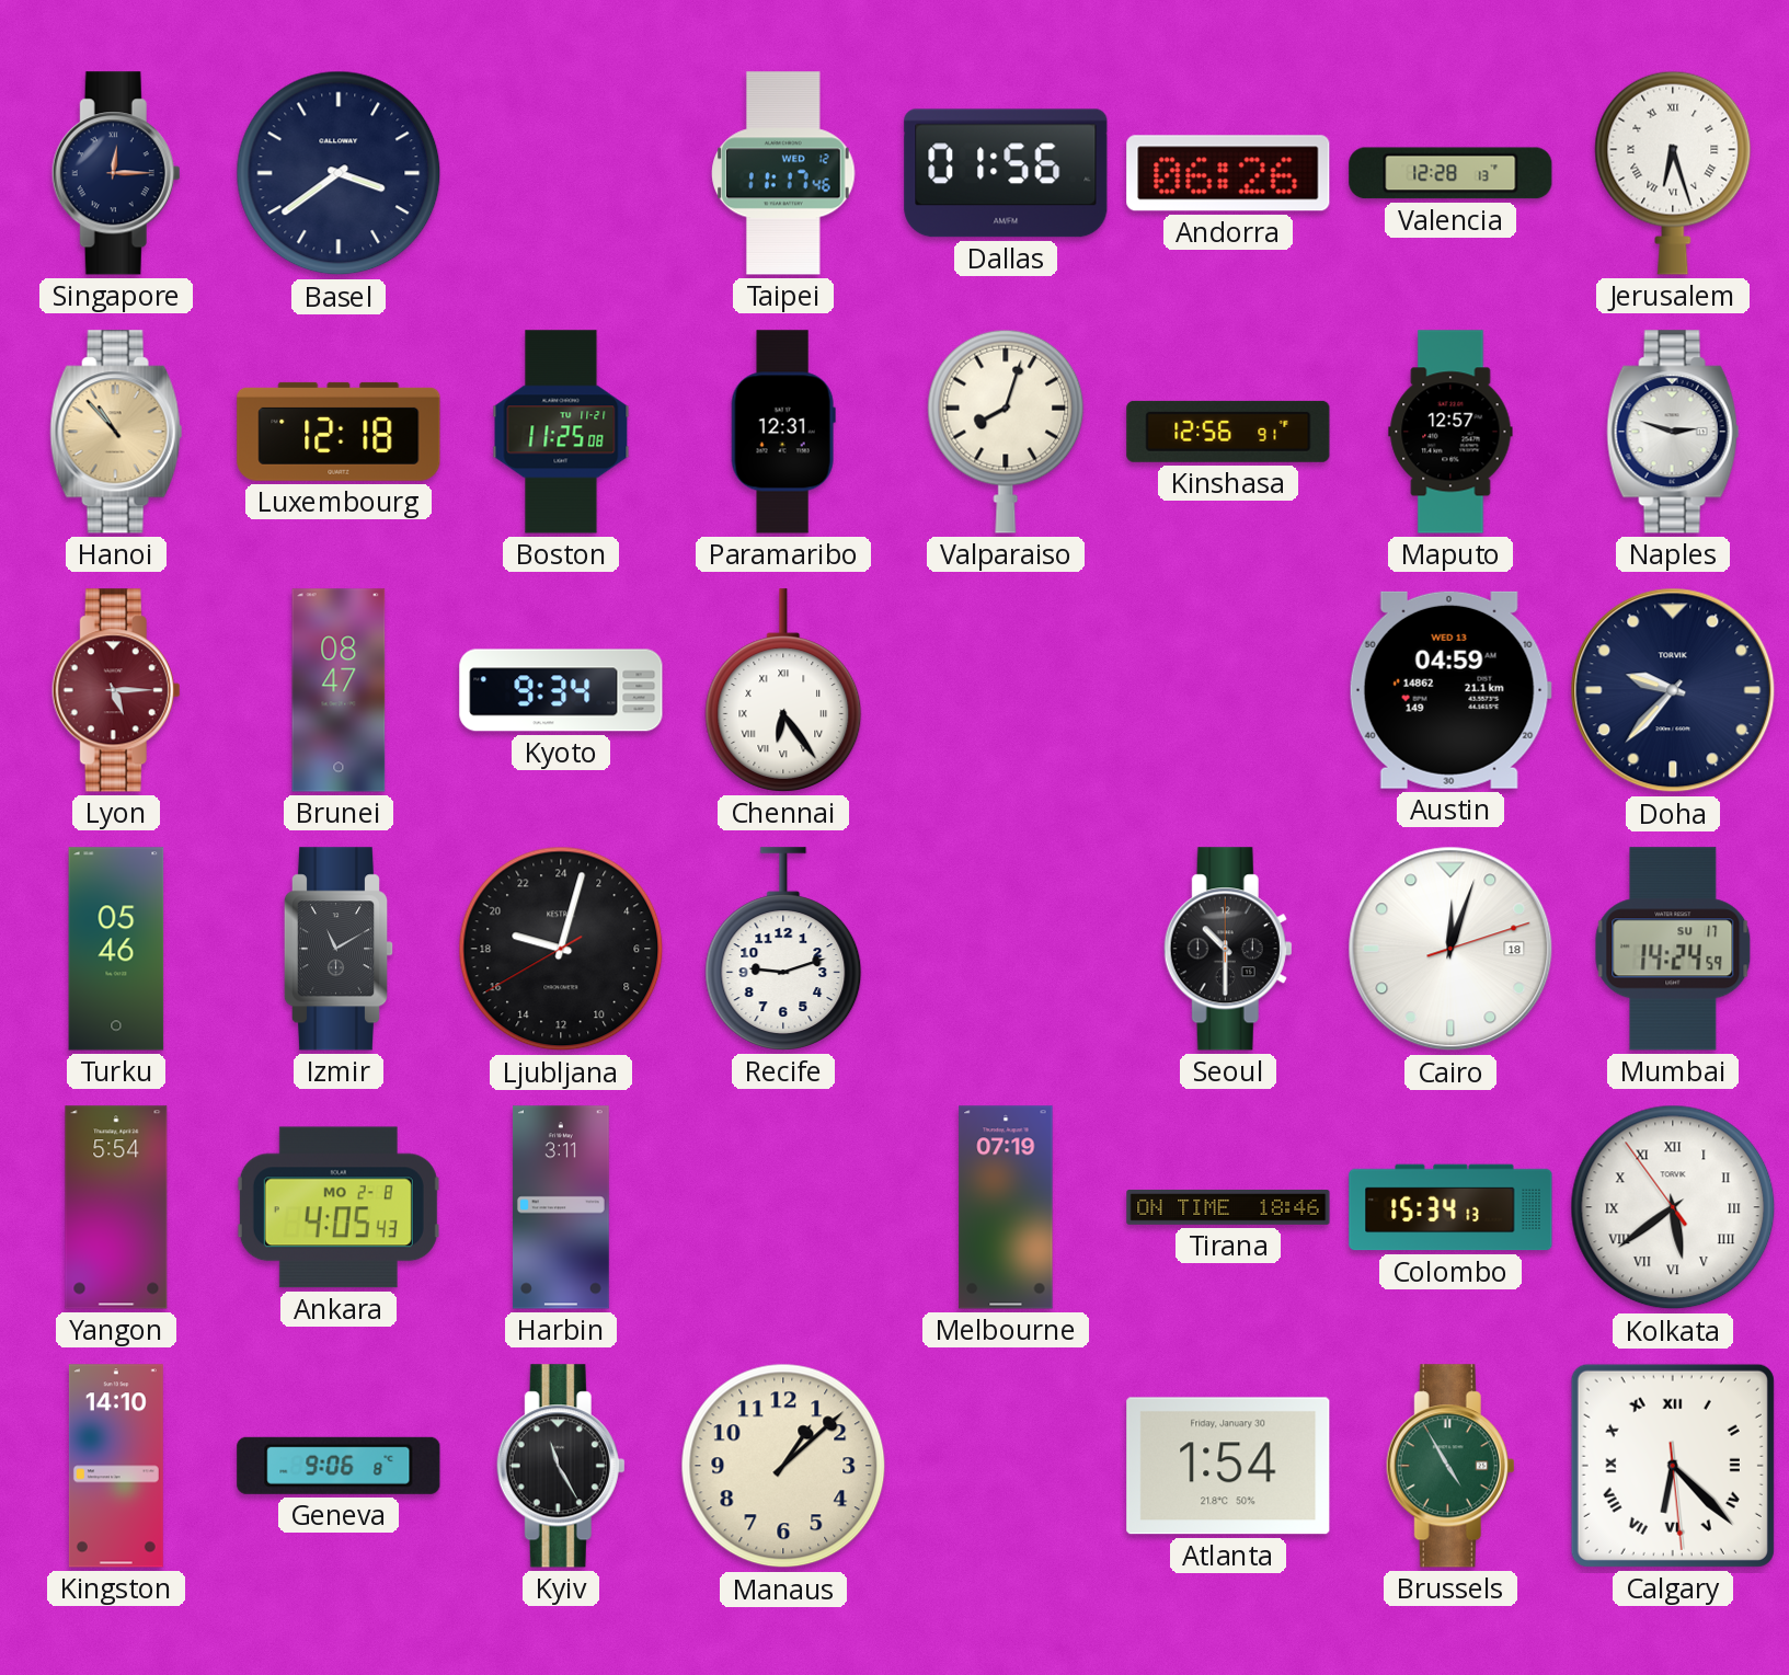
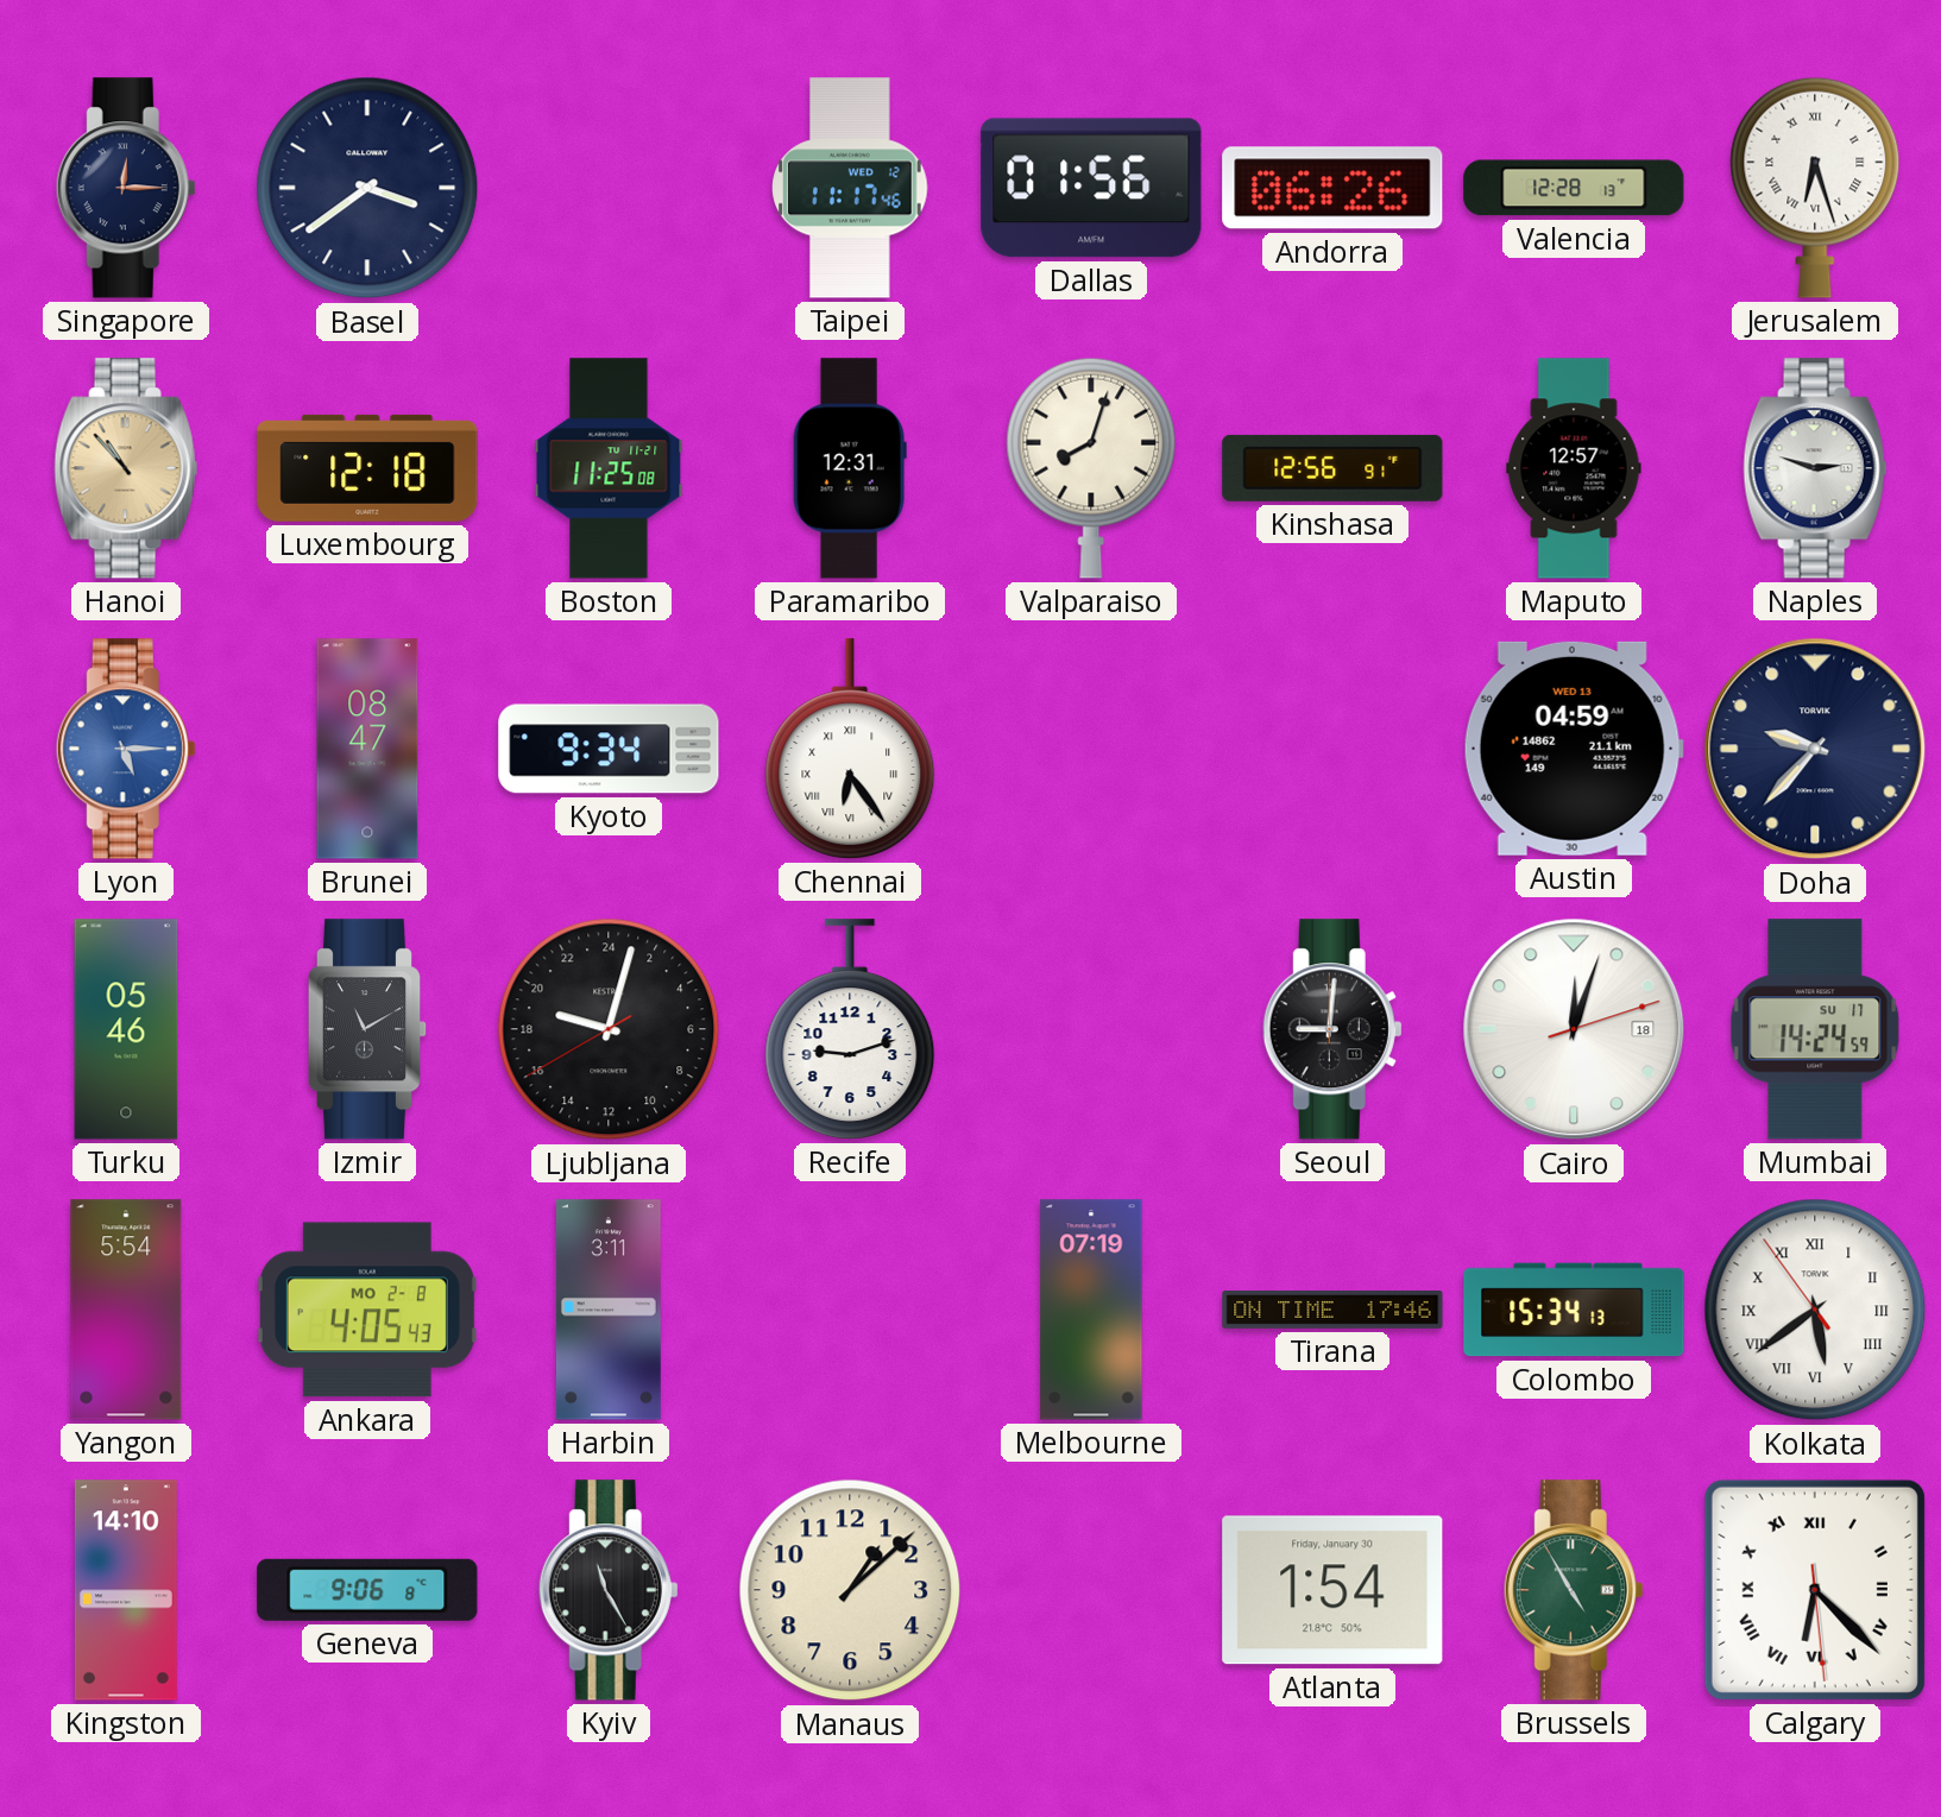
Lyon dial: burgundy -> blue (126, 749)
Seoul: 10:30 -> 9:01 (1332, 1029)
Tirana: 18:46 -> 17:46 (1332, 1310)
